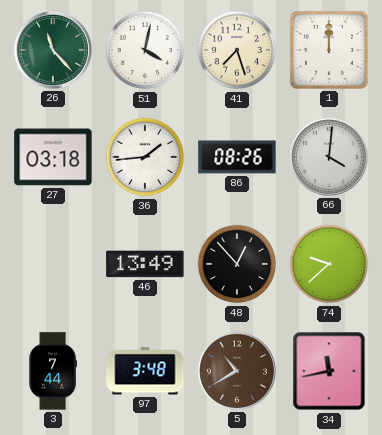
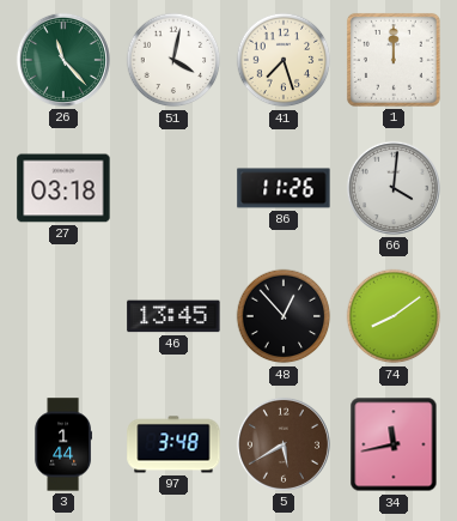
36: 1:44 -> none (145, 157)
86: 08:26 -> 11:26 (284, 188)
46: 13:49 -> 13:45 (173, 316)
74: 9:38 -> 8:09 (394, 316)
3: 7:44 -> 1:44 (63, 444)
5: 10:40 -> 5:40 (284, 444)
